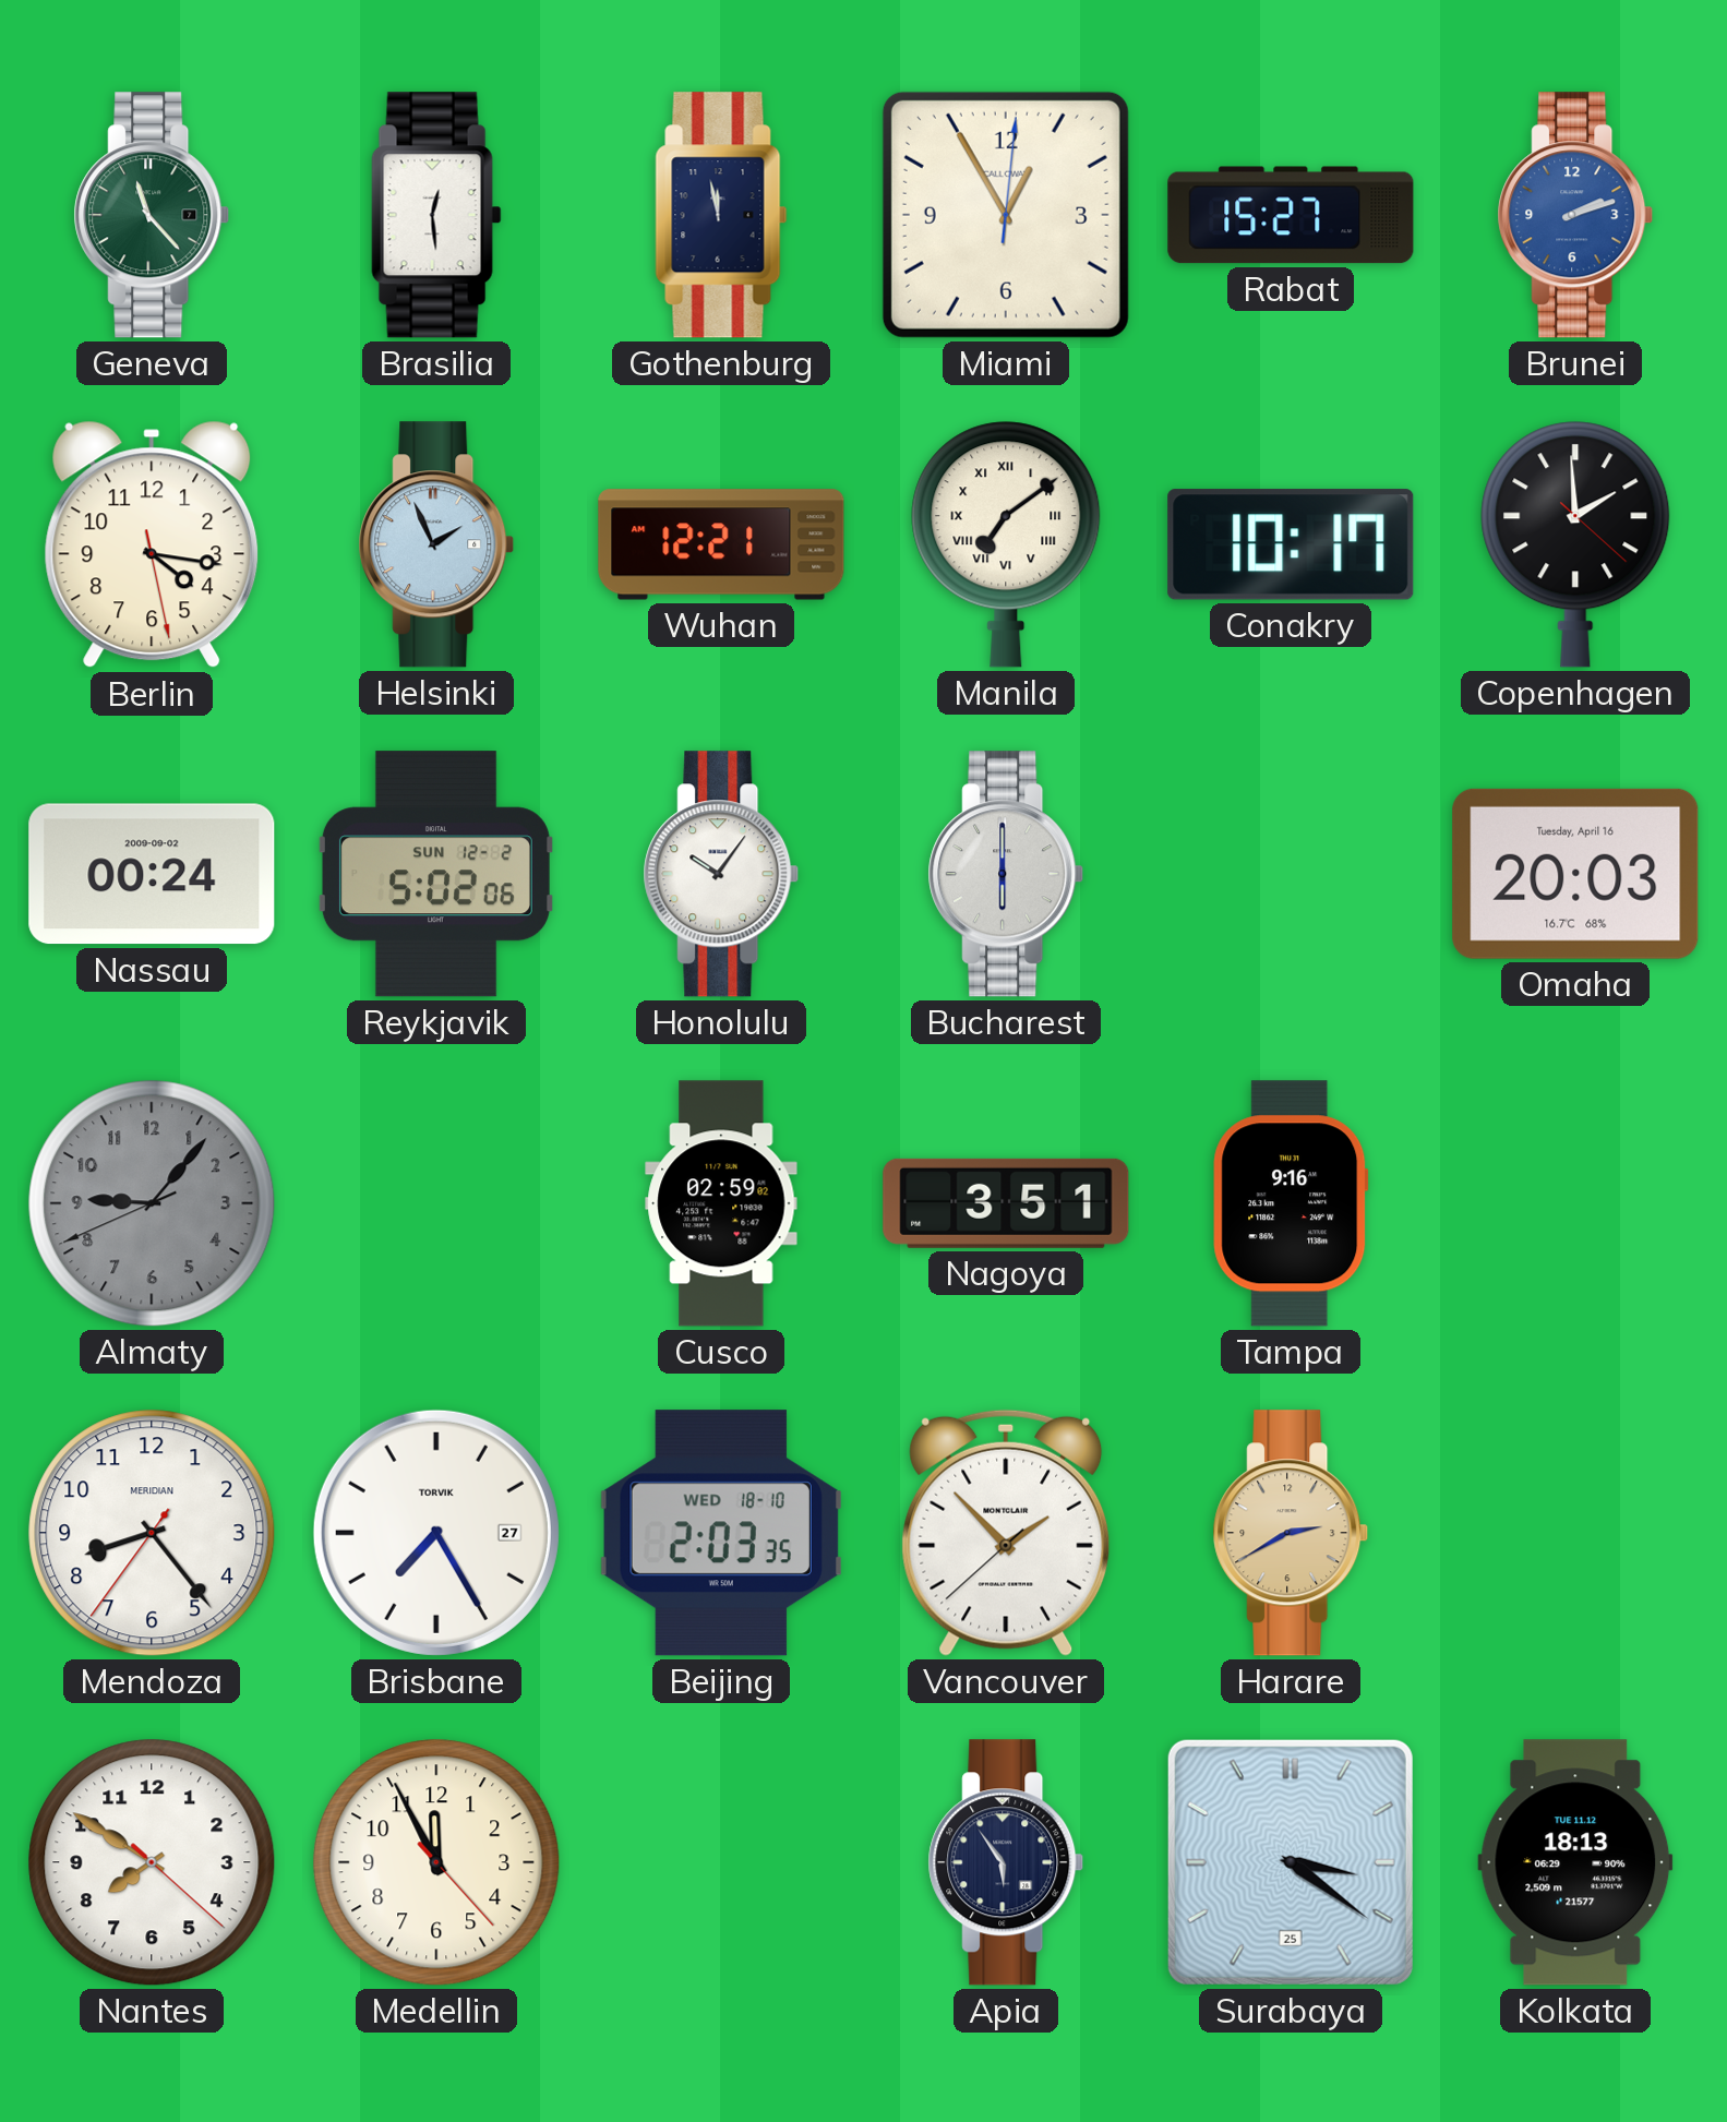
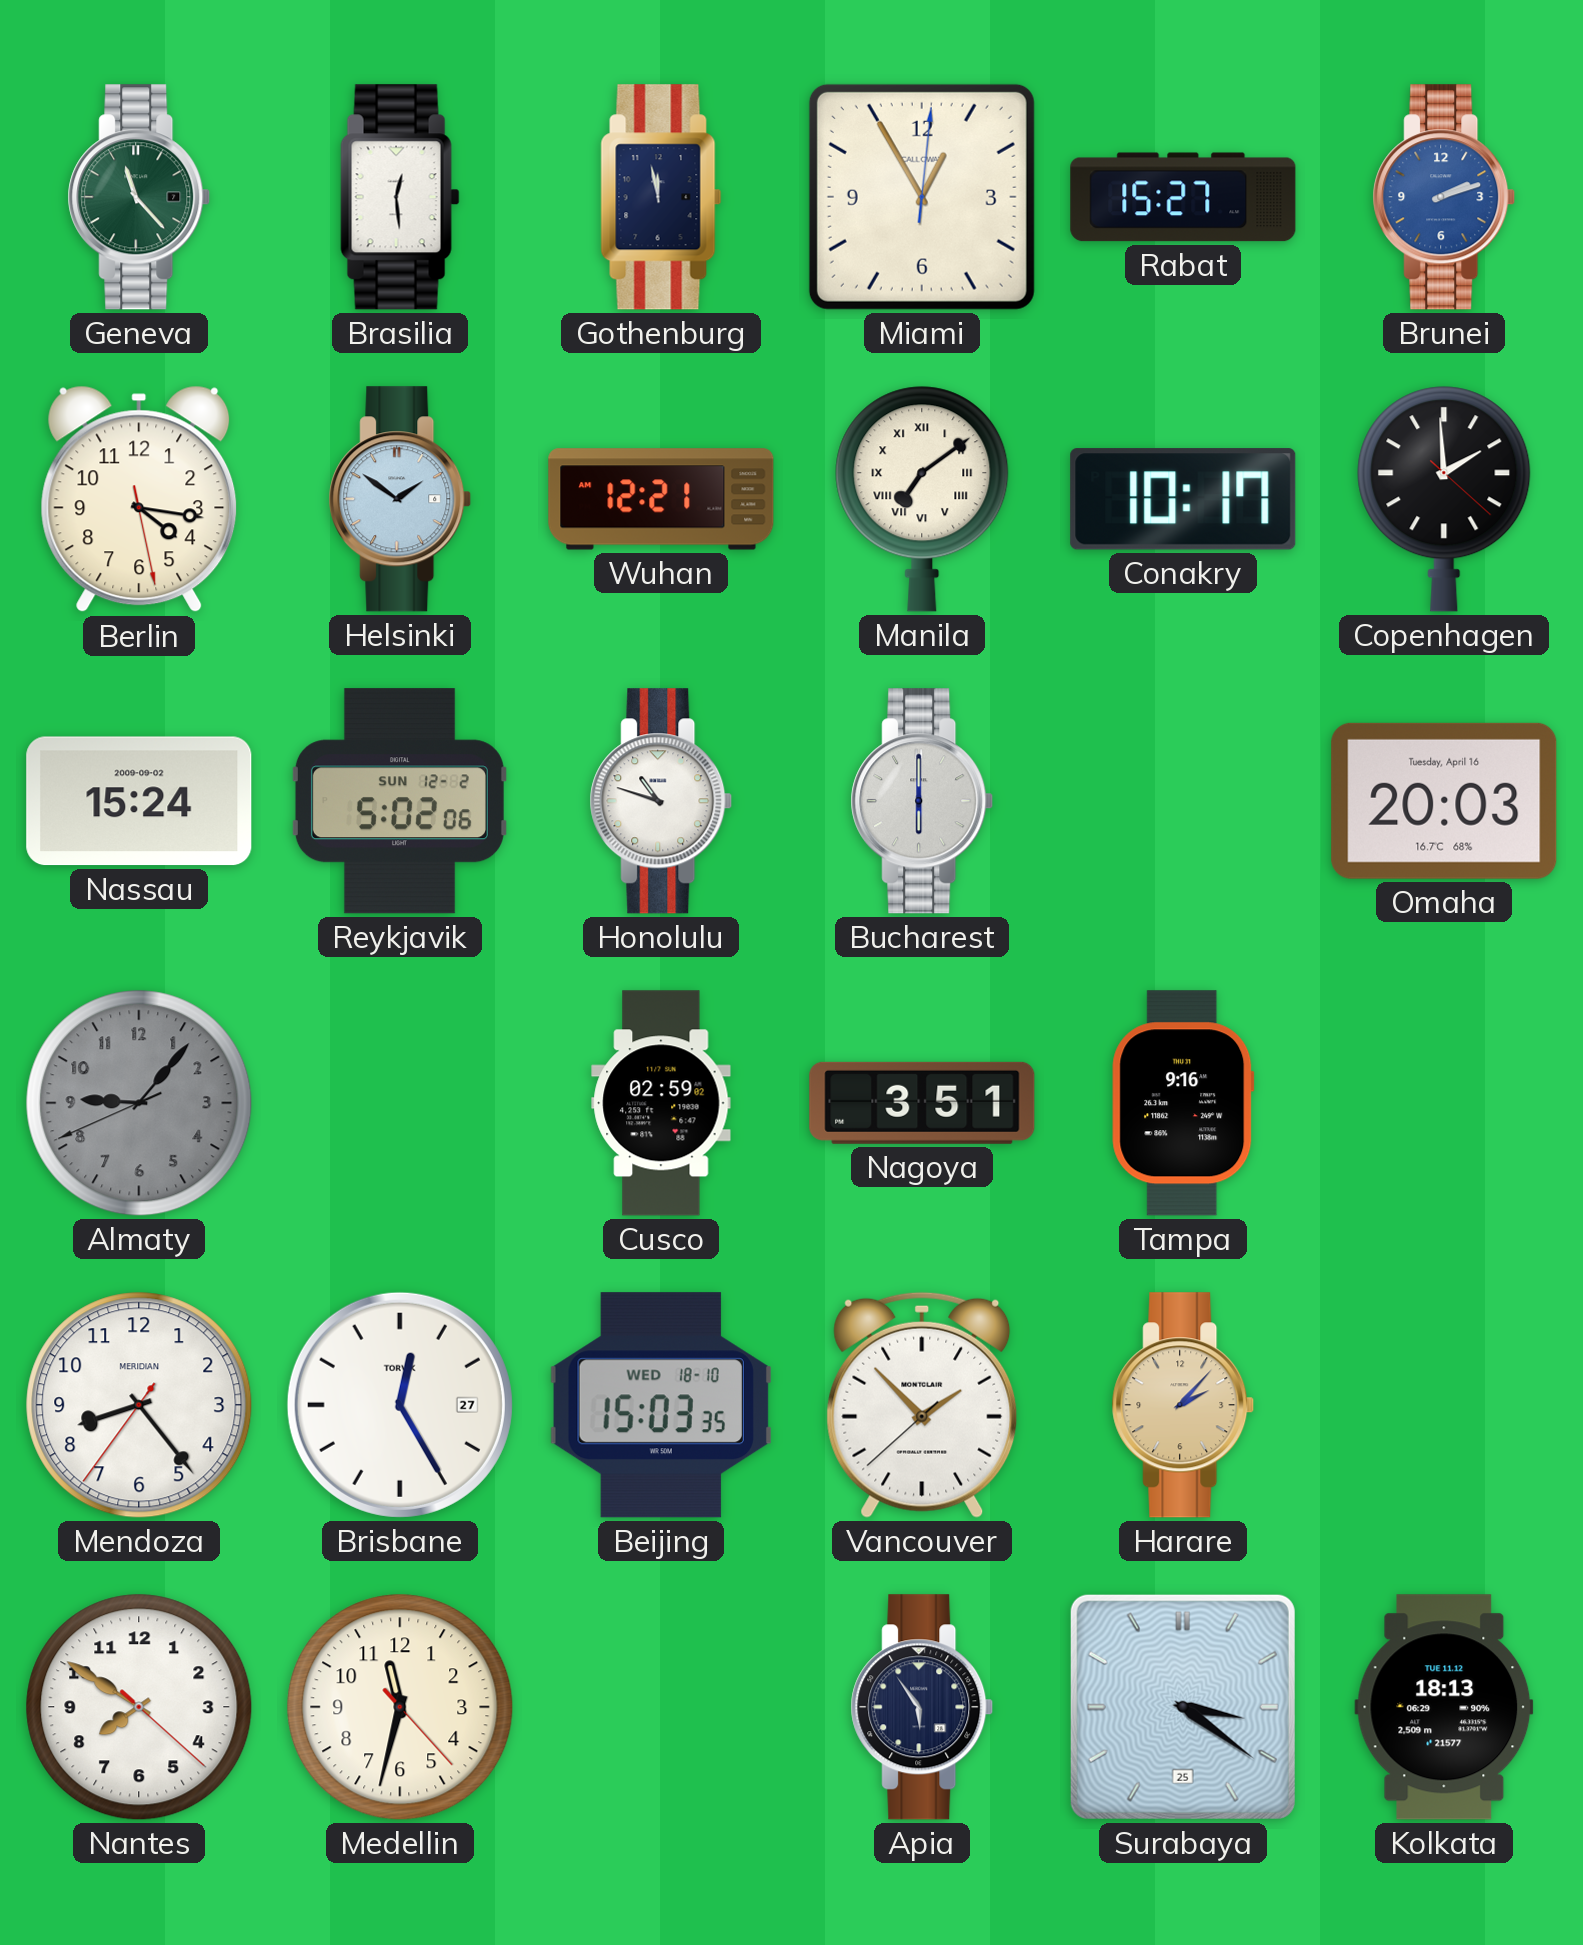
Helsinki: 1:56 -> 1:51 (400, 499)
Nassau: 00:24 -> 15:24 (139, 801)
Honolulu: 10:06 -> 10:48 (661, 801)
Brisbane: 7:25 -> 12:25 (400, 1405)
Beijing: 2:03 -> 15:03 (661, 1405)
Harare: 2:40 -> 2:07 (1183, 1405)
Medellin: 11:55 -> 11:32 (400, 1707)
